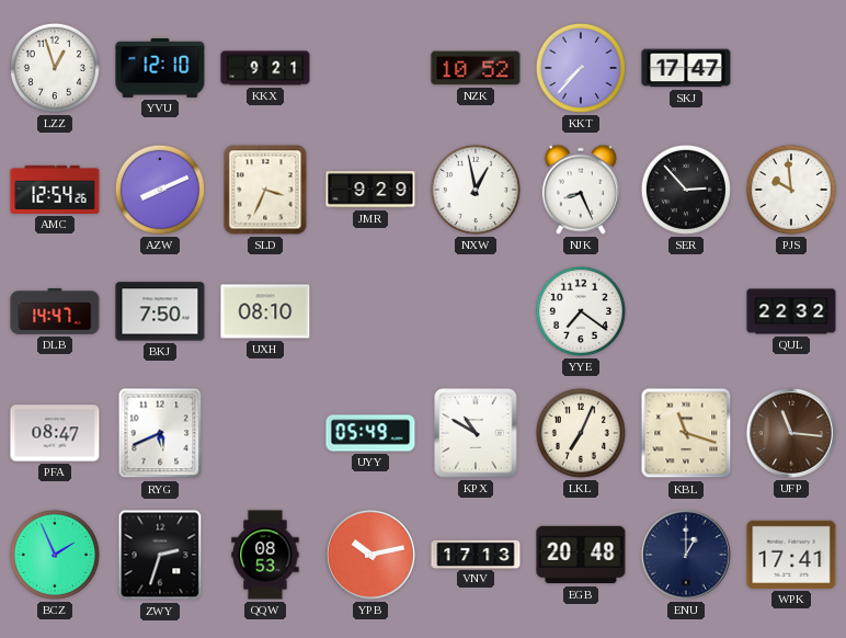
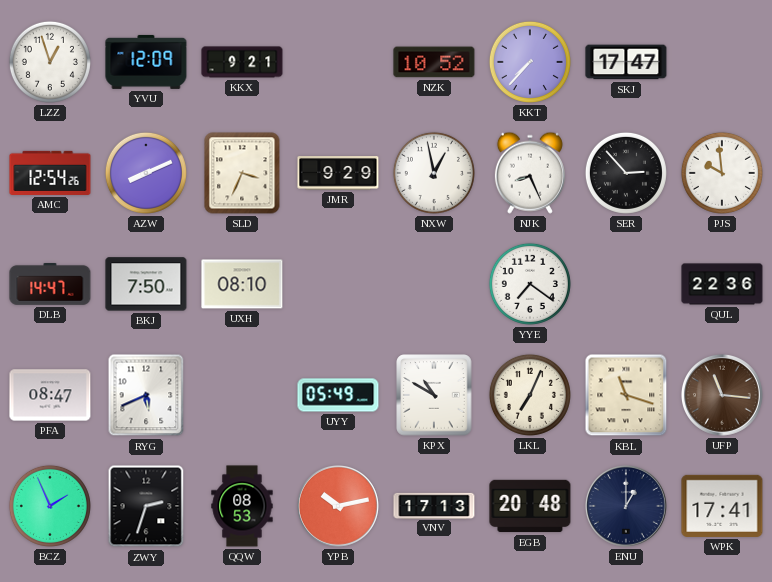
YVU: 12:10 -> 12:09 (146, 62)
QUL: 22:32 -> 22:36 (722, 284)
